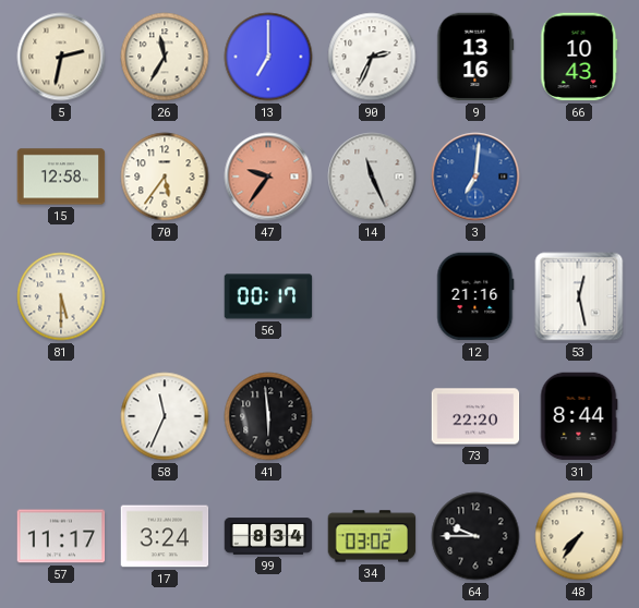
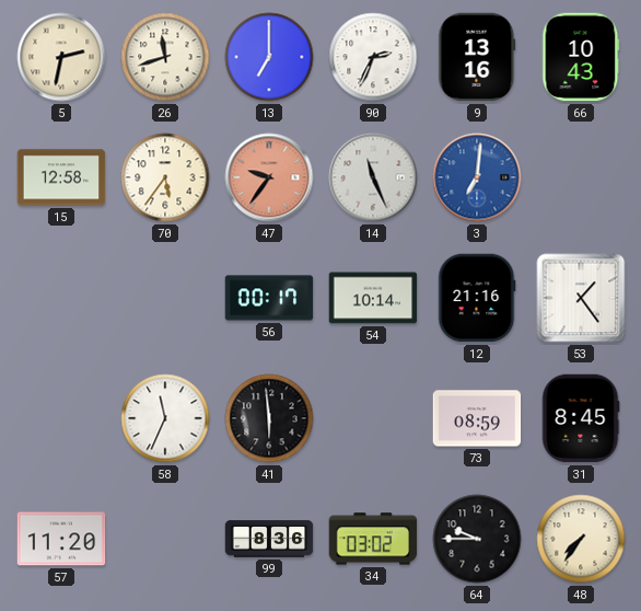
26: 11:35 -> 11:42 (165, 57)
81: 5:30 -> none (61, 296)
54: none -> 10:14 (373, 298)
53: 12:28 -> 1:24 (581, 298)
73: 22:20 -> 08:59 (477, 418)
31: 8:44 -> 8:45 (581, 418)
57: 11:17 -> 11:20 (61, 539)
17: 3:24 -> none (165, 536)
99: 8:34 -> 8:36 (269, 539)
